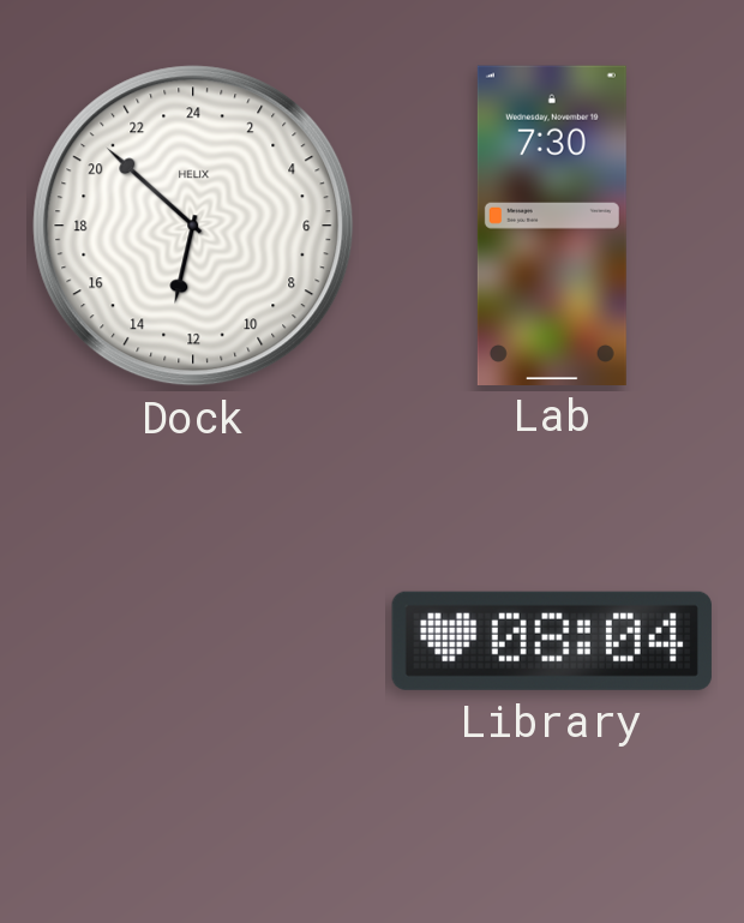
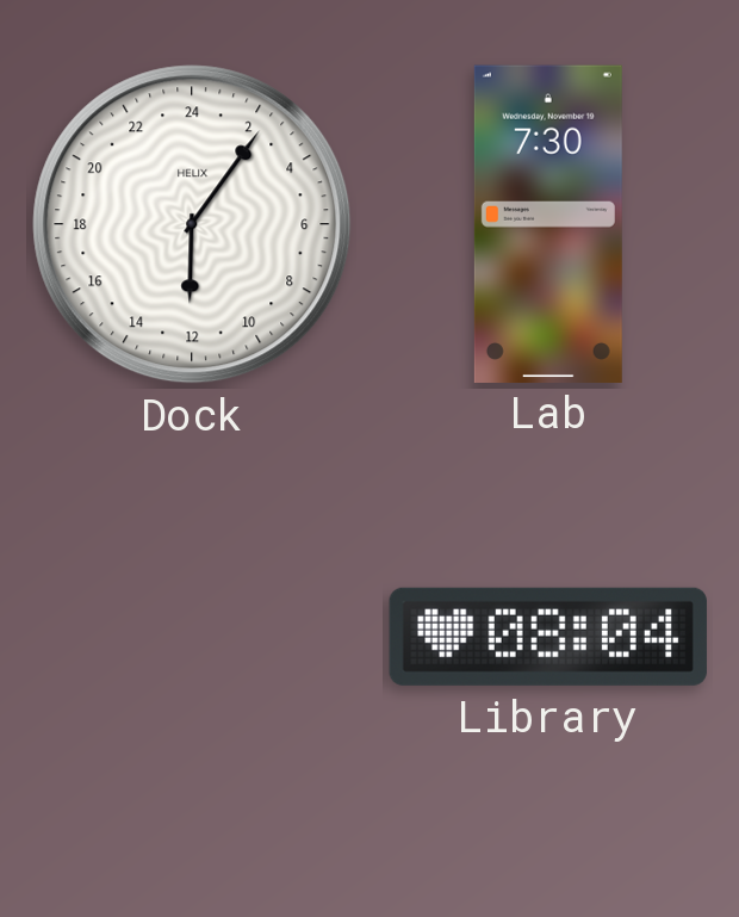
Dock: 12:52 -> 12:06 (192, 224)
